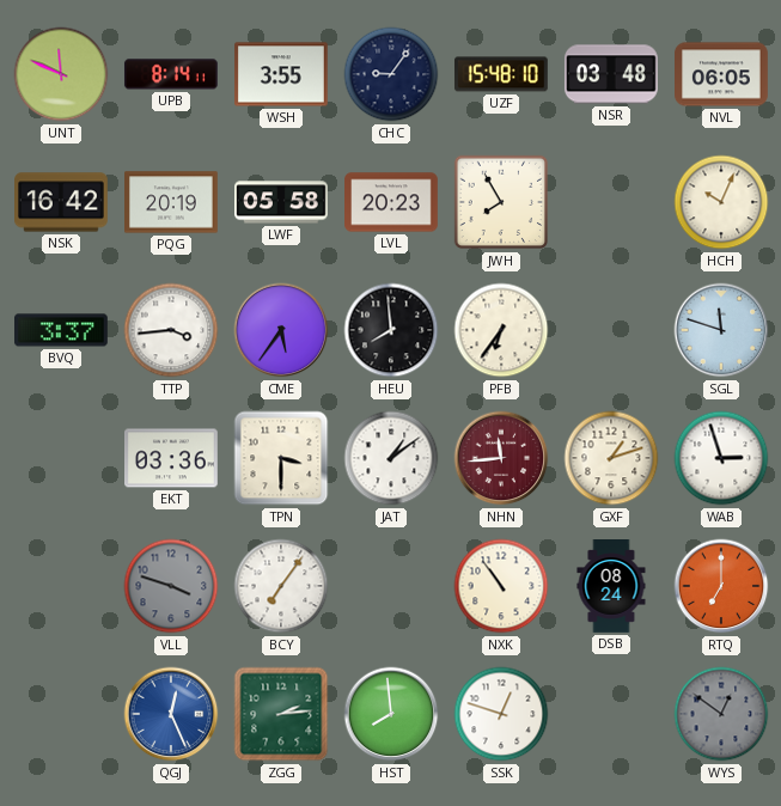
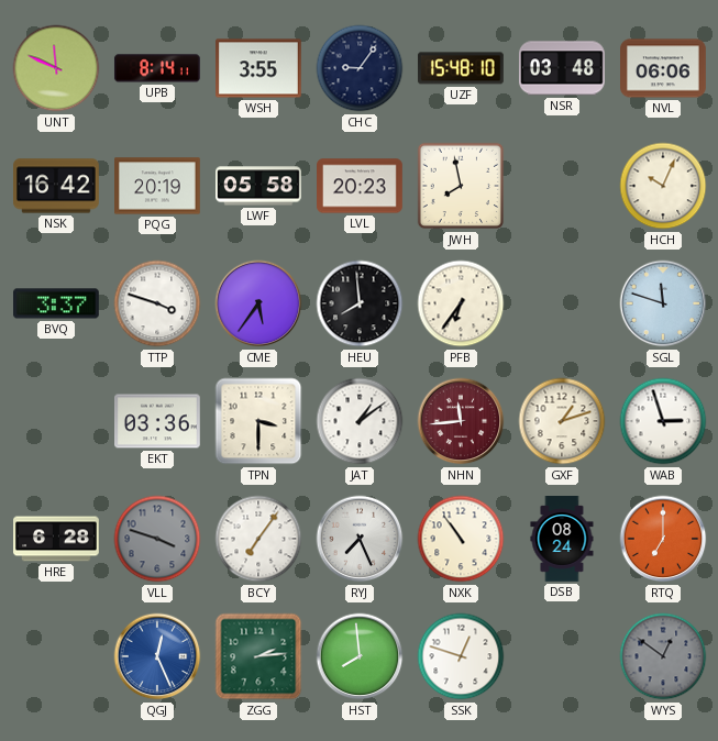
NVL: 06:05 -> 06:06 (664, 68)
JWH: 7:55 -> 7:58 (461, 186)
TTP: 3:44 -> 3:48 (157, 303)
HRE: none -> 6:28 (57, 539)
RYJ: none -> 7:26 (360, 539)
